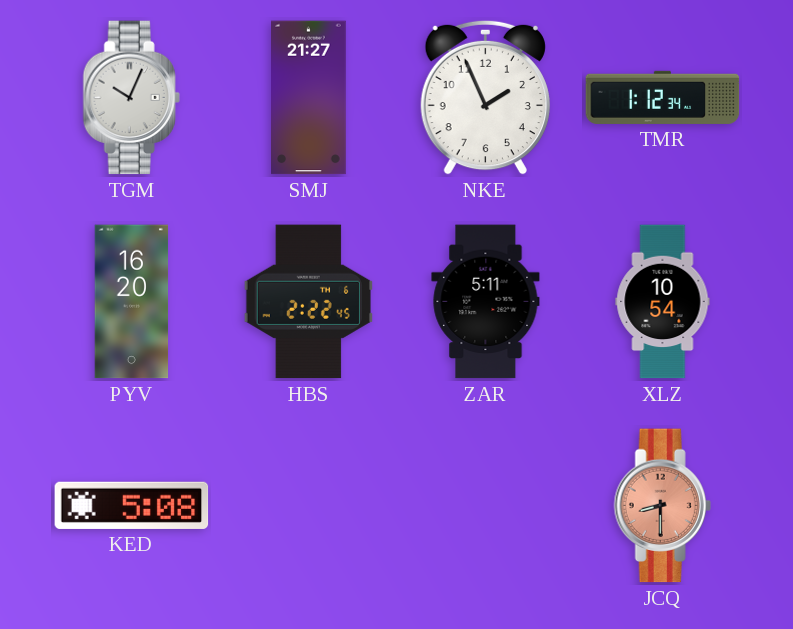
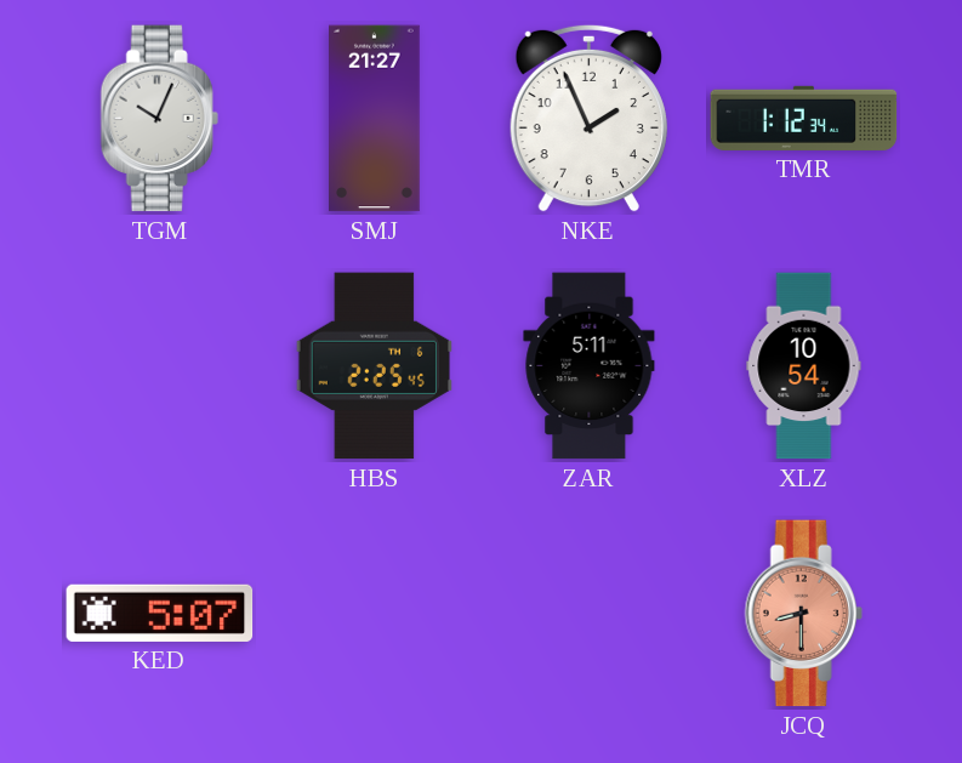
PYV: 16:20 -> none (132, 302)
HBS: 2:22 -> 2:25 (374, 366)
KED: 5:08 -> 5:07 (160, 613)
